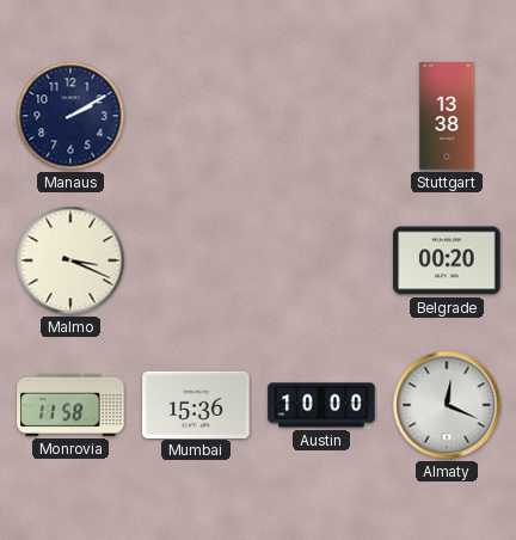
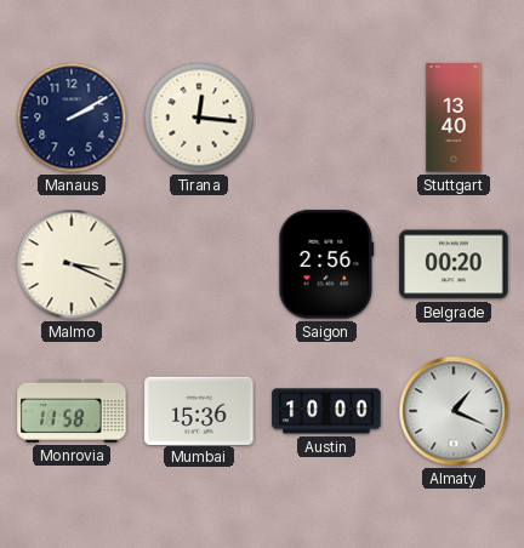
Tirana: none -> 12:16 (199, 118)
Stuttgart: 13:38 -> 13:40 (454, 118)
Saigon: none -> 2:56 (326, 264)
Almaty: 12:19 -> 1:19 (454, 411)
